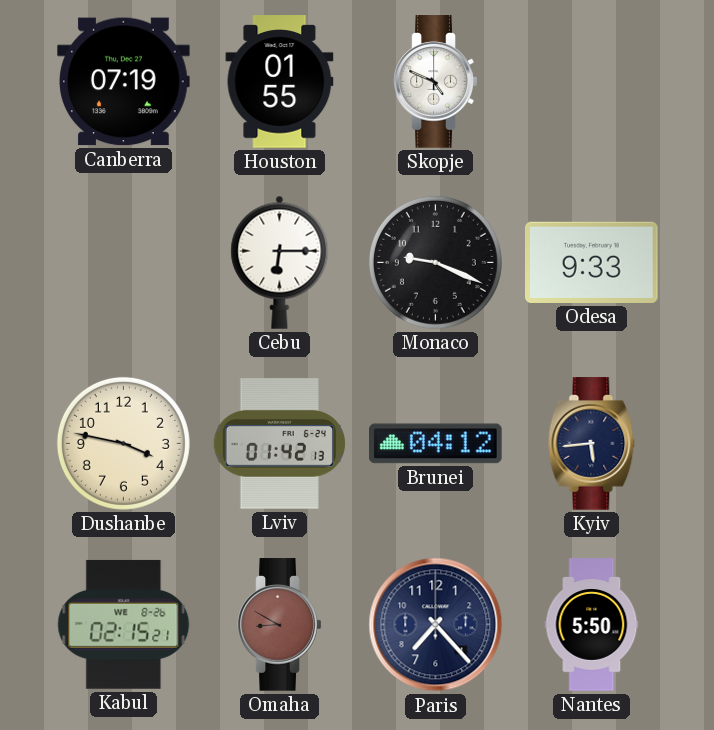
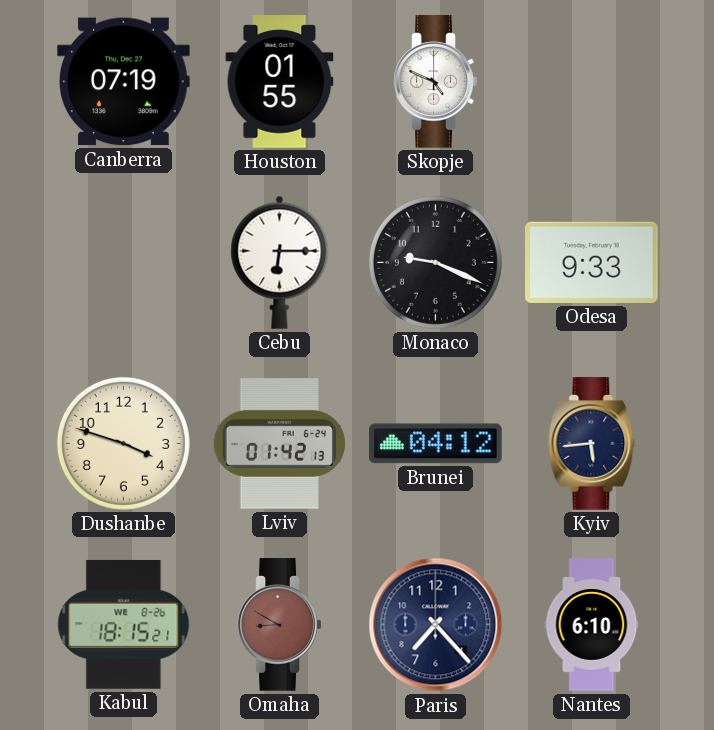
Dushanbe: 3:47 -> 3:48 (123, 443)
Kabul: 02:15 -> 18:15 (124, 624)
Nantes: 5:50 -> 6:10 (592, 625)
